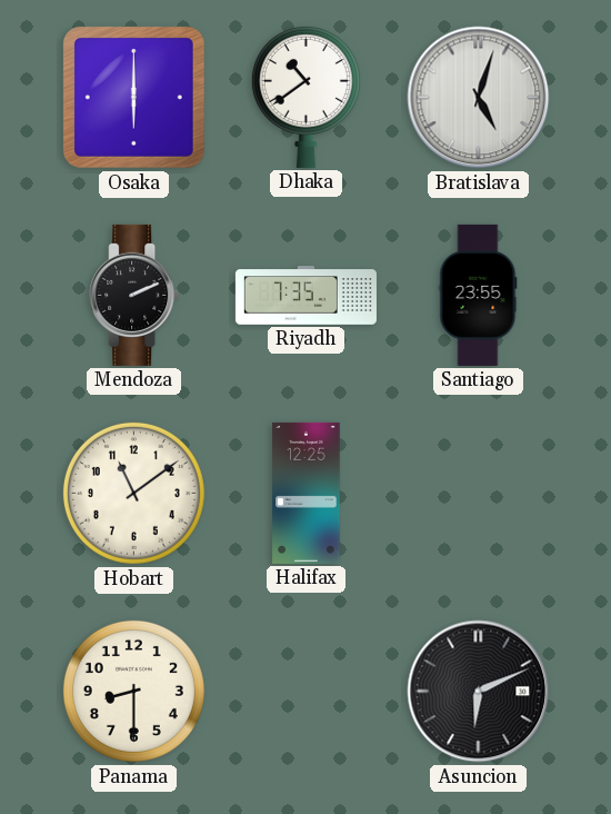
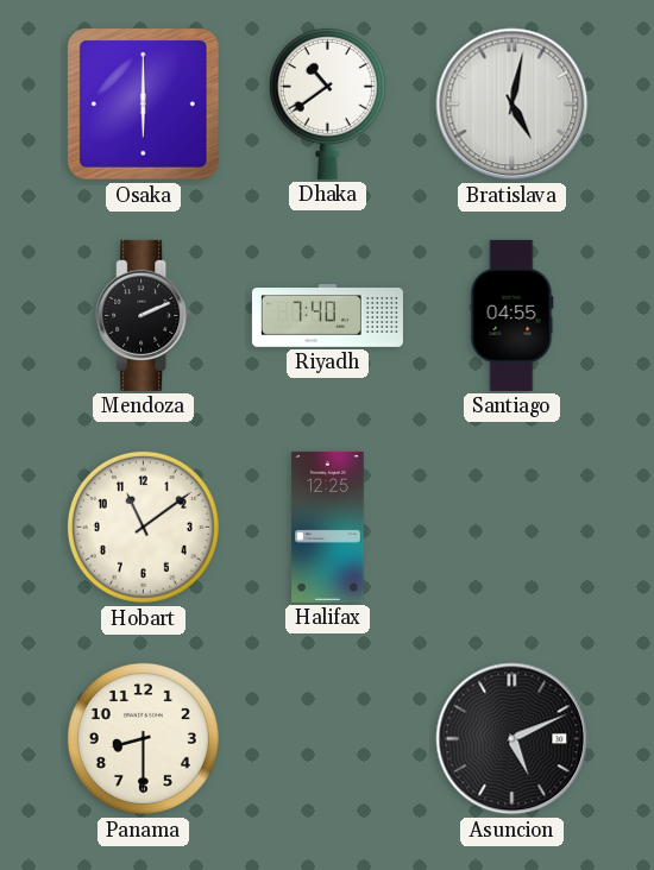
Bratislava: 5:03 -> 5:02 (512, 105)
Riyadh: 7:35 -> 7:40 (327, 316)
Santiago: 23:55 -> 04:55 (512, 315)
Asuncion: 6:11 -> 5:11 (512, 739)
